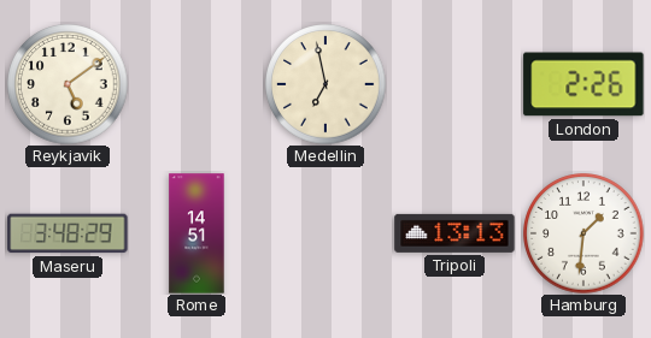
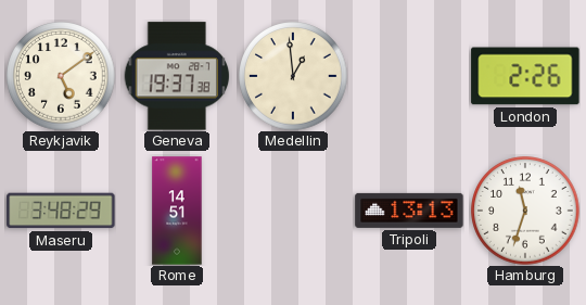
Geneva: none -> 19:37 (177, 76)
Medellin: 6:58 -> 12:59 (293, 76)
Hamburg: 1:31 -> 11:33 (525, 211)
